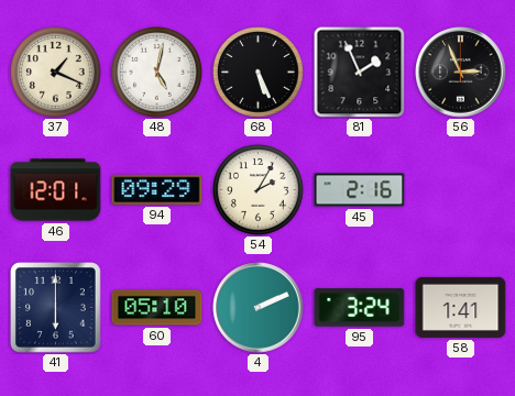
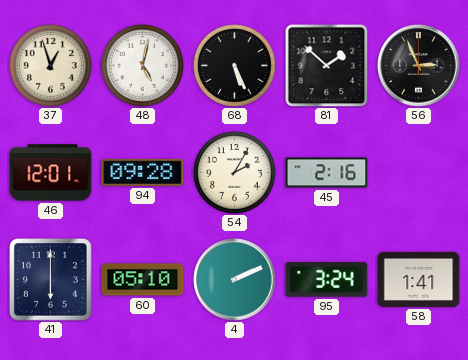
37: 1:19 -> 12:57 (51, 66)
81: 1:56 -> 1:52 (326, 65)
94: 09:29 -> 09:28 (143, 172)
